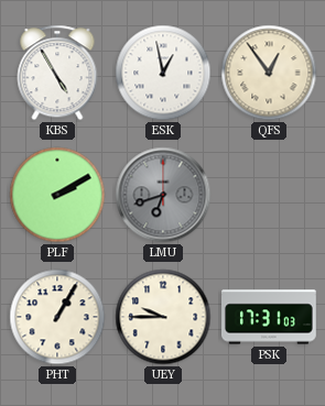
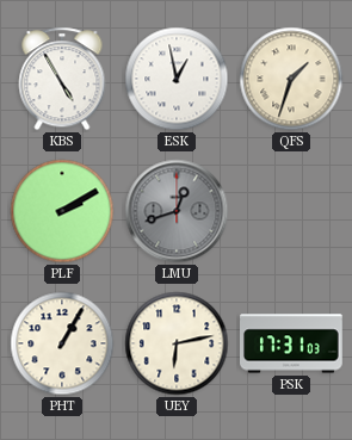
QFS: 12:54 -> 1:33 (291, 79)
LMU: 6:42 -> 12:42 (177, 211)
UEY: 9:45 -> 6:13 (177, 343)
